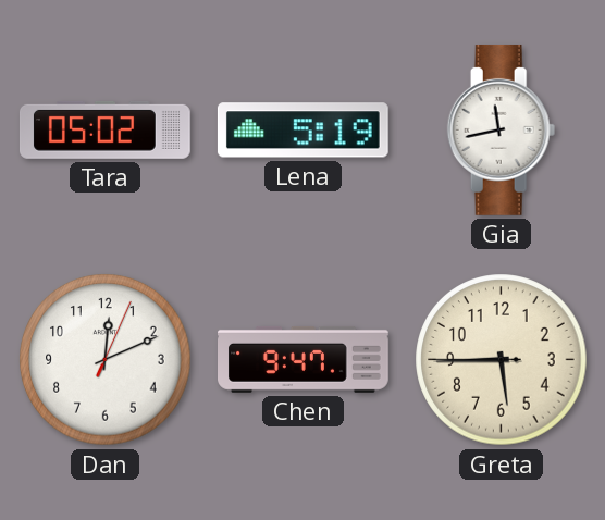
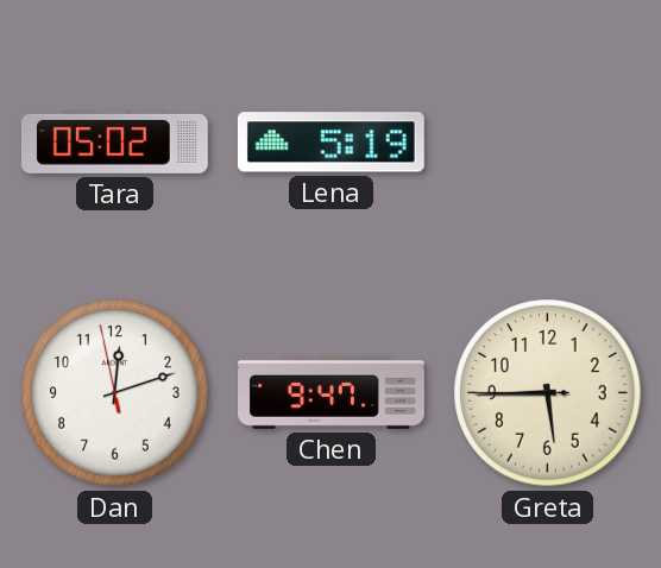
Gia: 11:43 -> none (502, 129)
Dan: 12:11:04 -> 12:11:58 (115, 393)
